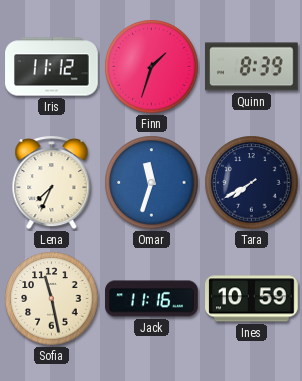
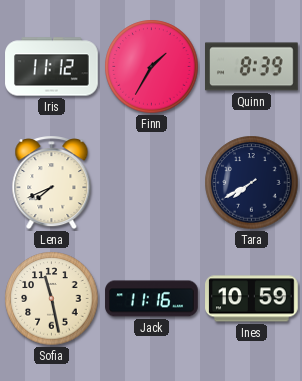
Finn: 1:33 -> 1:35 (152, 67)
Lena: 7:34 -> 7:41 (52, 183)
Omar: 11:33 -> none (152, 183)
